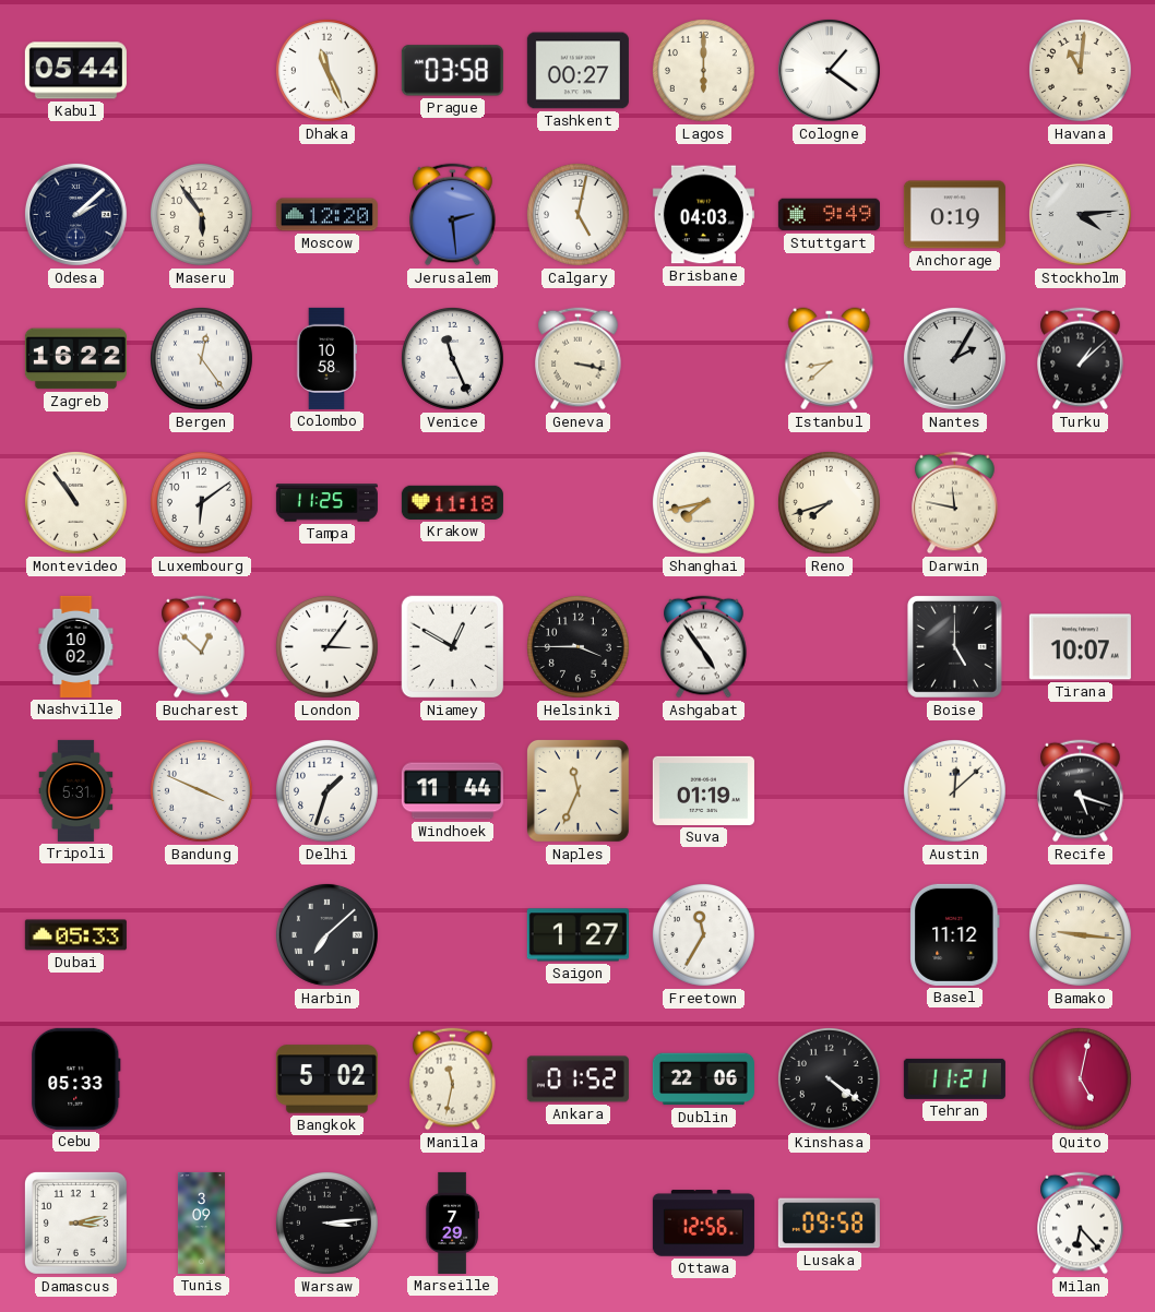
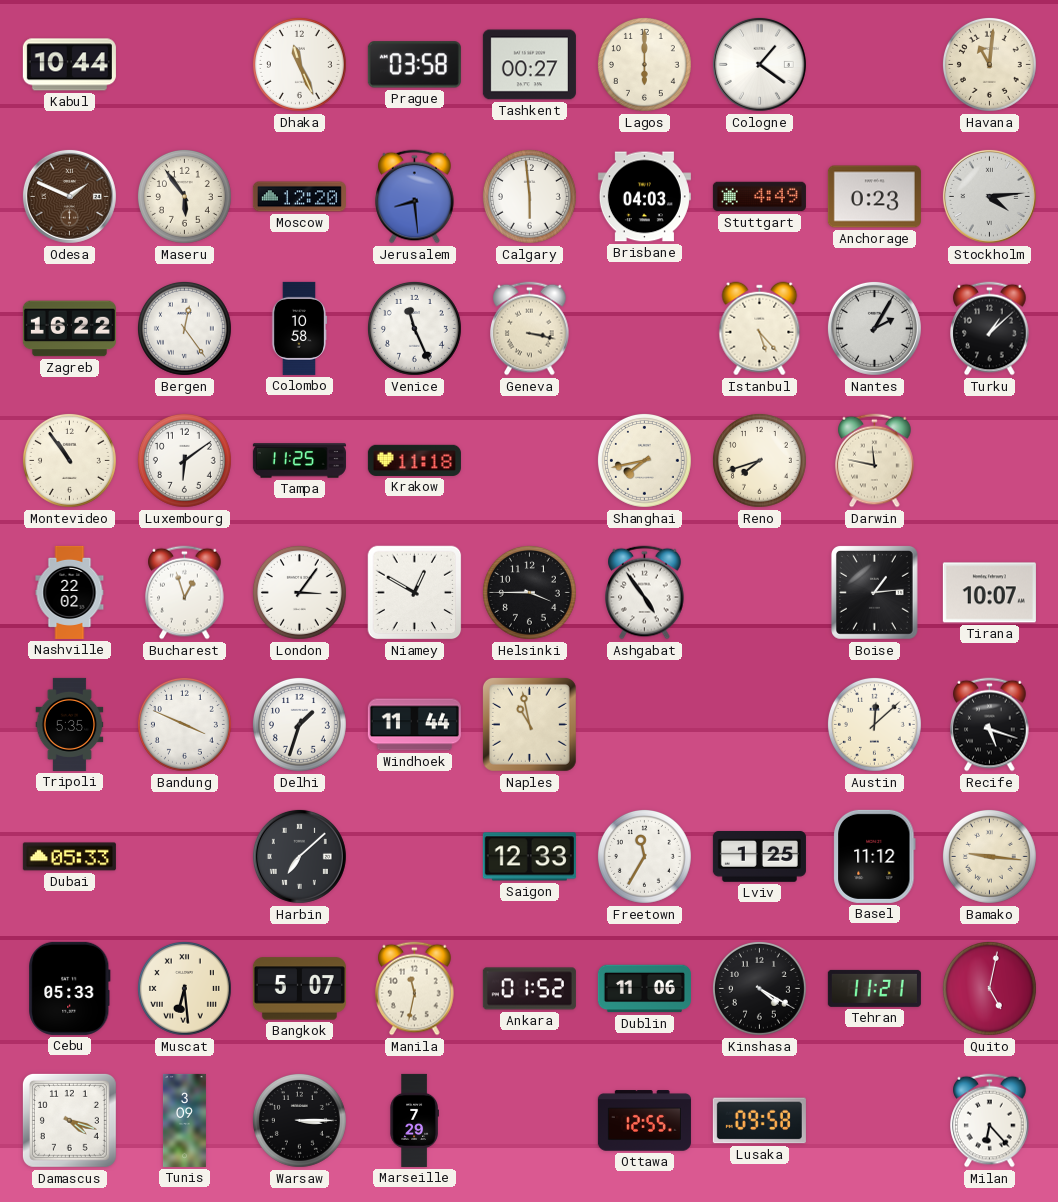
Kabul: 05:44 -> 10:44 (69, 65)
Odesa: 2:08 -> 1:49 (69, 196)
Odesa dial: navy -> brown (69, 196)
Jerusalem: 2:29 -> 8:29 (415, 197)
Calgary: 5:02 -> 5:59 (529, 196)
Stuttgart: 9:49 -> 4:49 (759, 197)
Anchorage: 0:19 -> 0:23 (874, 197)
Istanbul: 8:38 -> 5:23 (760, 329)
Nashville: 10:02 -> 22:02 (70, 592)
Bucharest: 12:52 -> 12:57 (185, 593)
Boise: 5:00 -> 1:14 (874, 592)
Tripoli: 5:31 -> 5:35 (70, 724)
Naples: 11:34 -> 10:58 (529, 724)
Suva: 01:19 -> none (703, 790)
Saigon: 1:27 -> 12:33 (529, 857)
Lviv: none -> 1:25 (759, 856)
Muscat: none -> 6:29 (184, 988)
Bangkok: 5:02 -> 5:07 (299, 989)
Dublin: 22:06 -> 11:06 (644, 989)
Kinshasa: 4:21 -> 4:20 (759, 988)
Damascus: 3:13 -> 4:18 (69, 1120)
Warsaw: 3:14 -> 3:15 (299, 1120)
Ottawa: 12:56 -> 12:55 (644, 1121)
